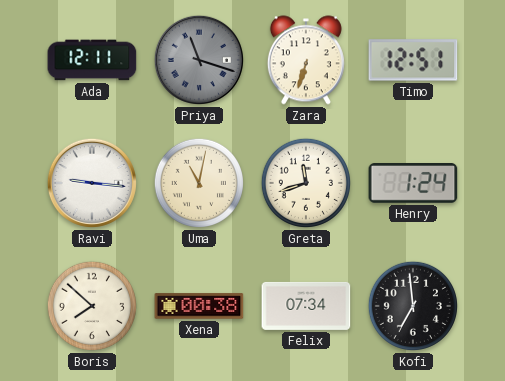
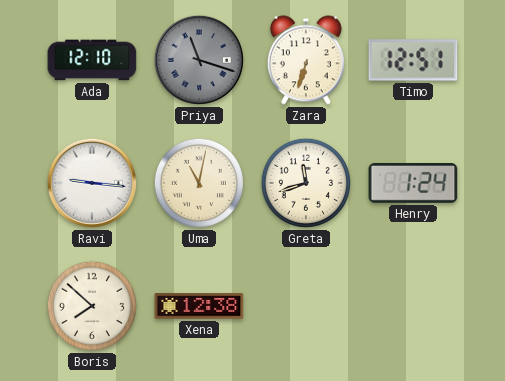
Ada: 12:11 -> 12:10 (92, 60)
Xena: 00:38 -> 12:38 (199, 306)
Felix: 07:34 -> none (306, 306)
Kofi: 6:59 -> none (413, 306)
